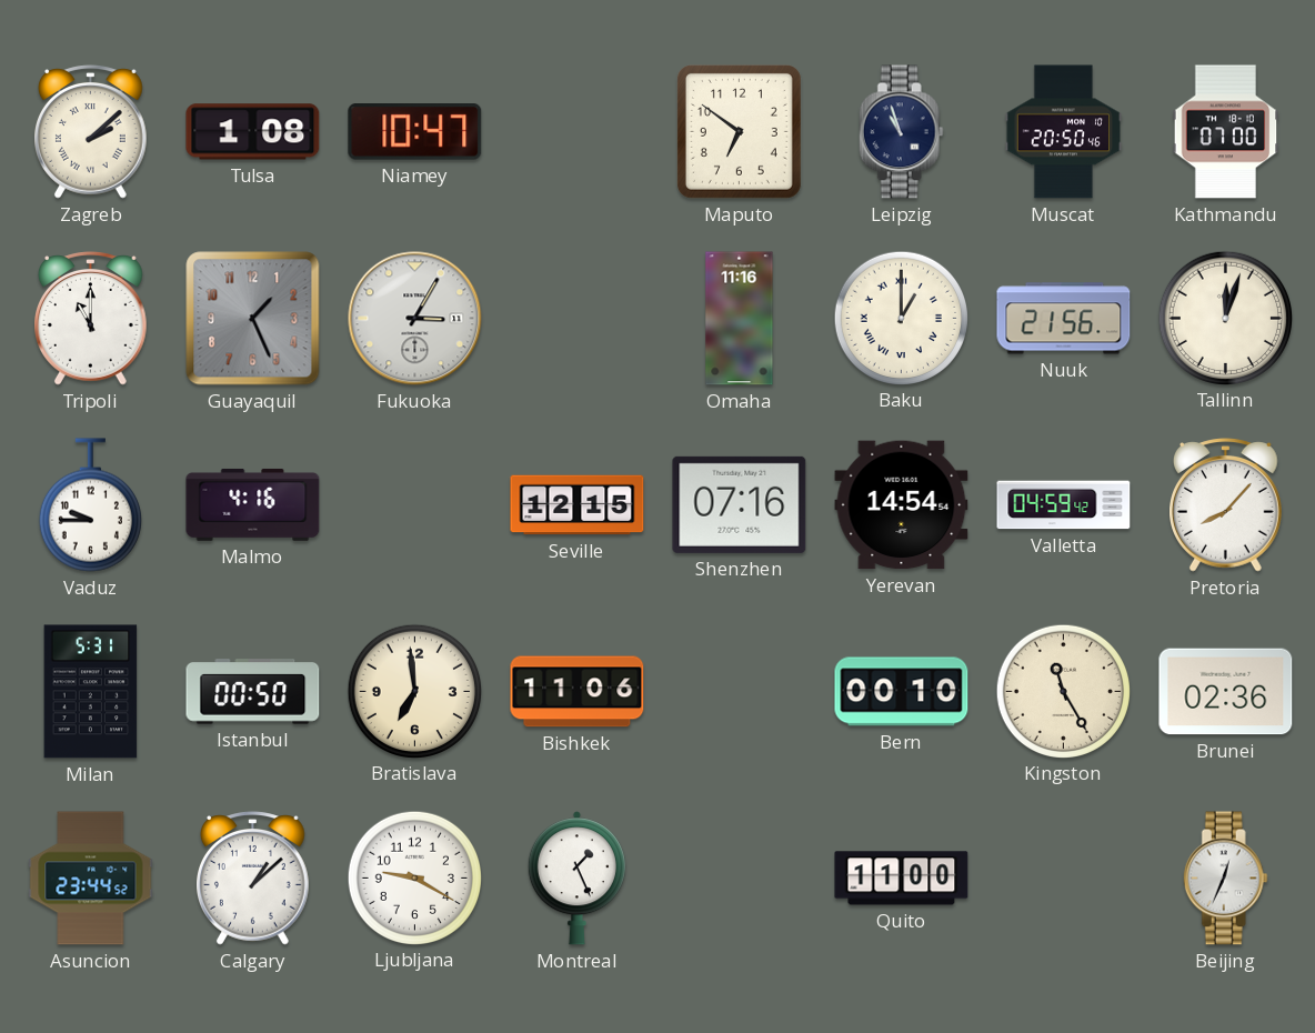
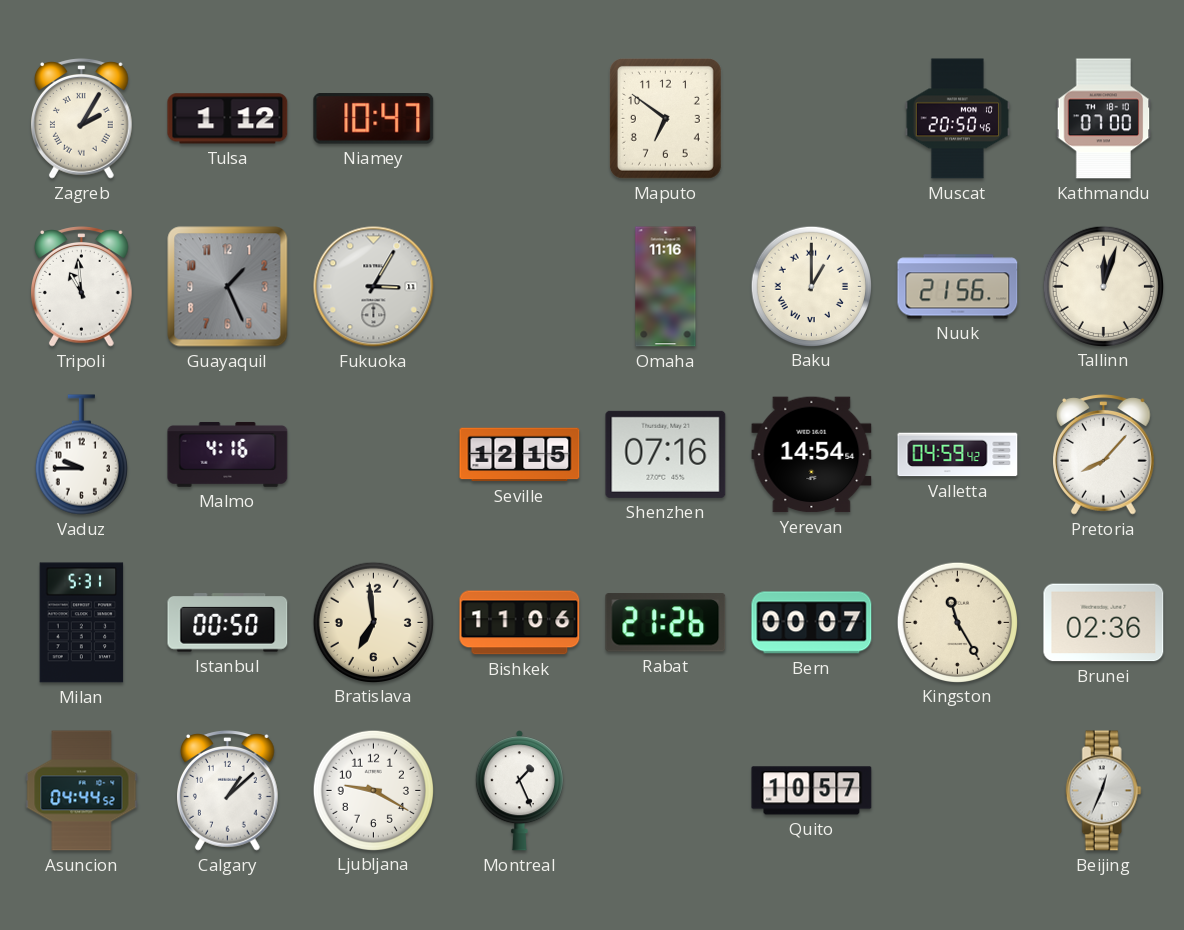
Zagreb: 2:08 -> 2:05 (82, 119)
Tulsa: 1:08 -> 1:12 (228, 119)
Leipzig: 10:57 -> none (901, 132)
Tripoli: 11:00 -> 10:59 (82, 287)
Rabat: none -> 21:26 (666, 623)
Bern: 00:10 -> 00:07 (812, 623)
Asuncion: 23:44 -> 04:44 (82, 791)
Quito: 11:00 -> 10:57 (812, 791)
